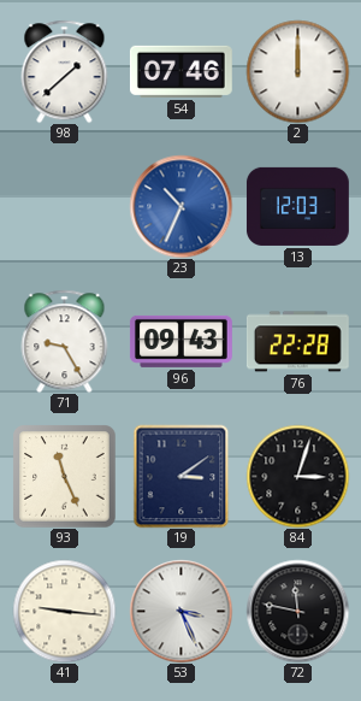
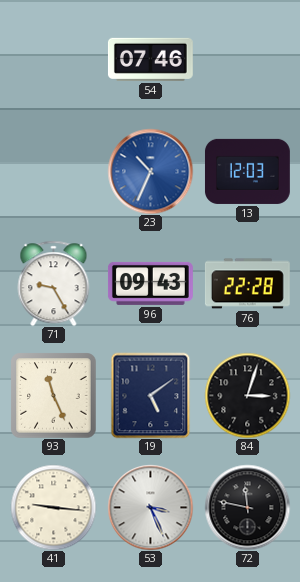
98: 1:38 -> none (65, 71)
2: 12:00 -> none (297, 71)
19: 3:09 -> 5:09 (151, 395)
